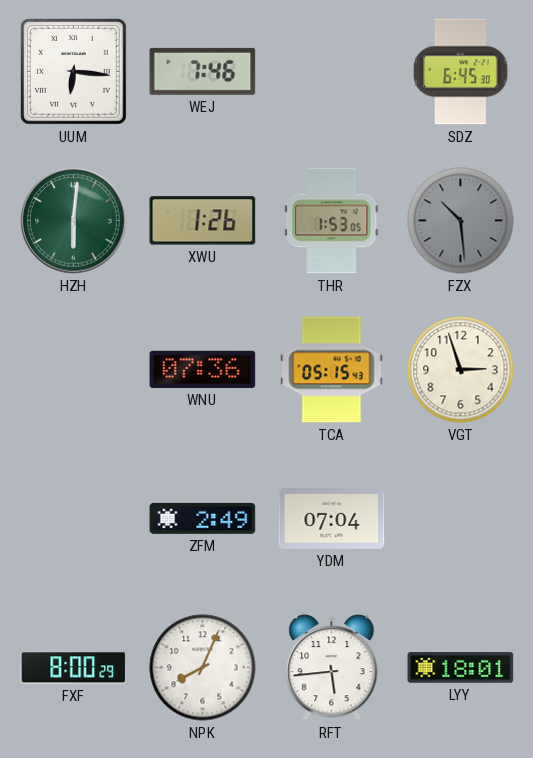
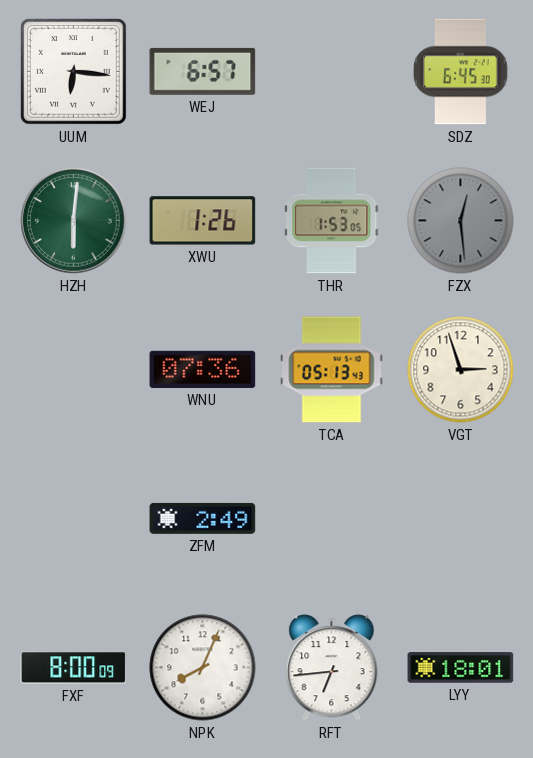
WEJ: 7:46 -> 6:57 (203, 71)
FZX: 10:29 -> 12:29 (461, 221)
TCA: 05:15 -> 05:13 (332, 370)
YDM: 07:04 -> none (332, 518)
FXF: 8:00:29 -> 8:00:09 (74, 668)
RFT: 5:44 -> 6:44 (332, 668)
